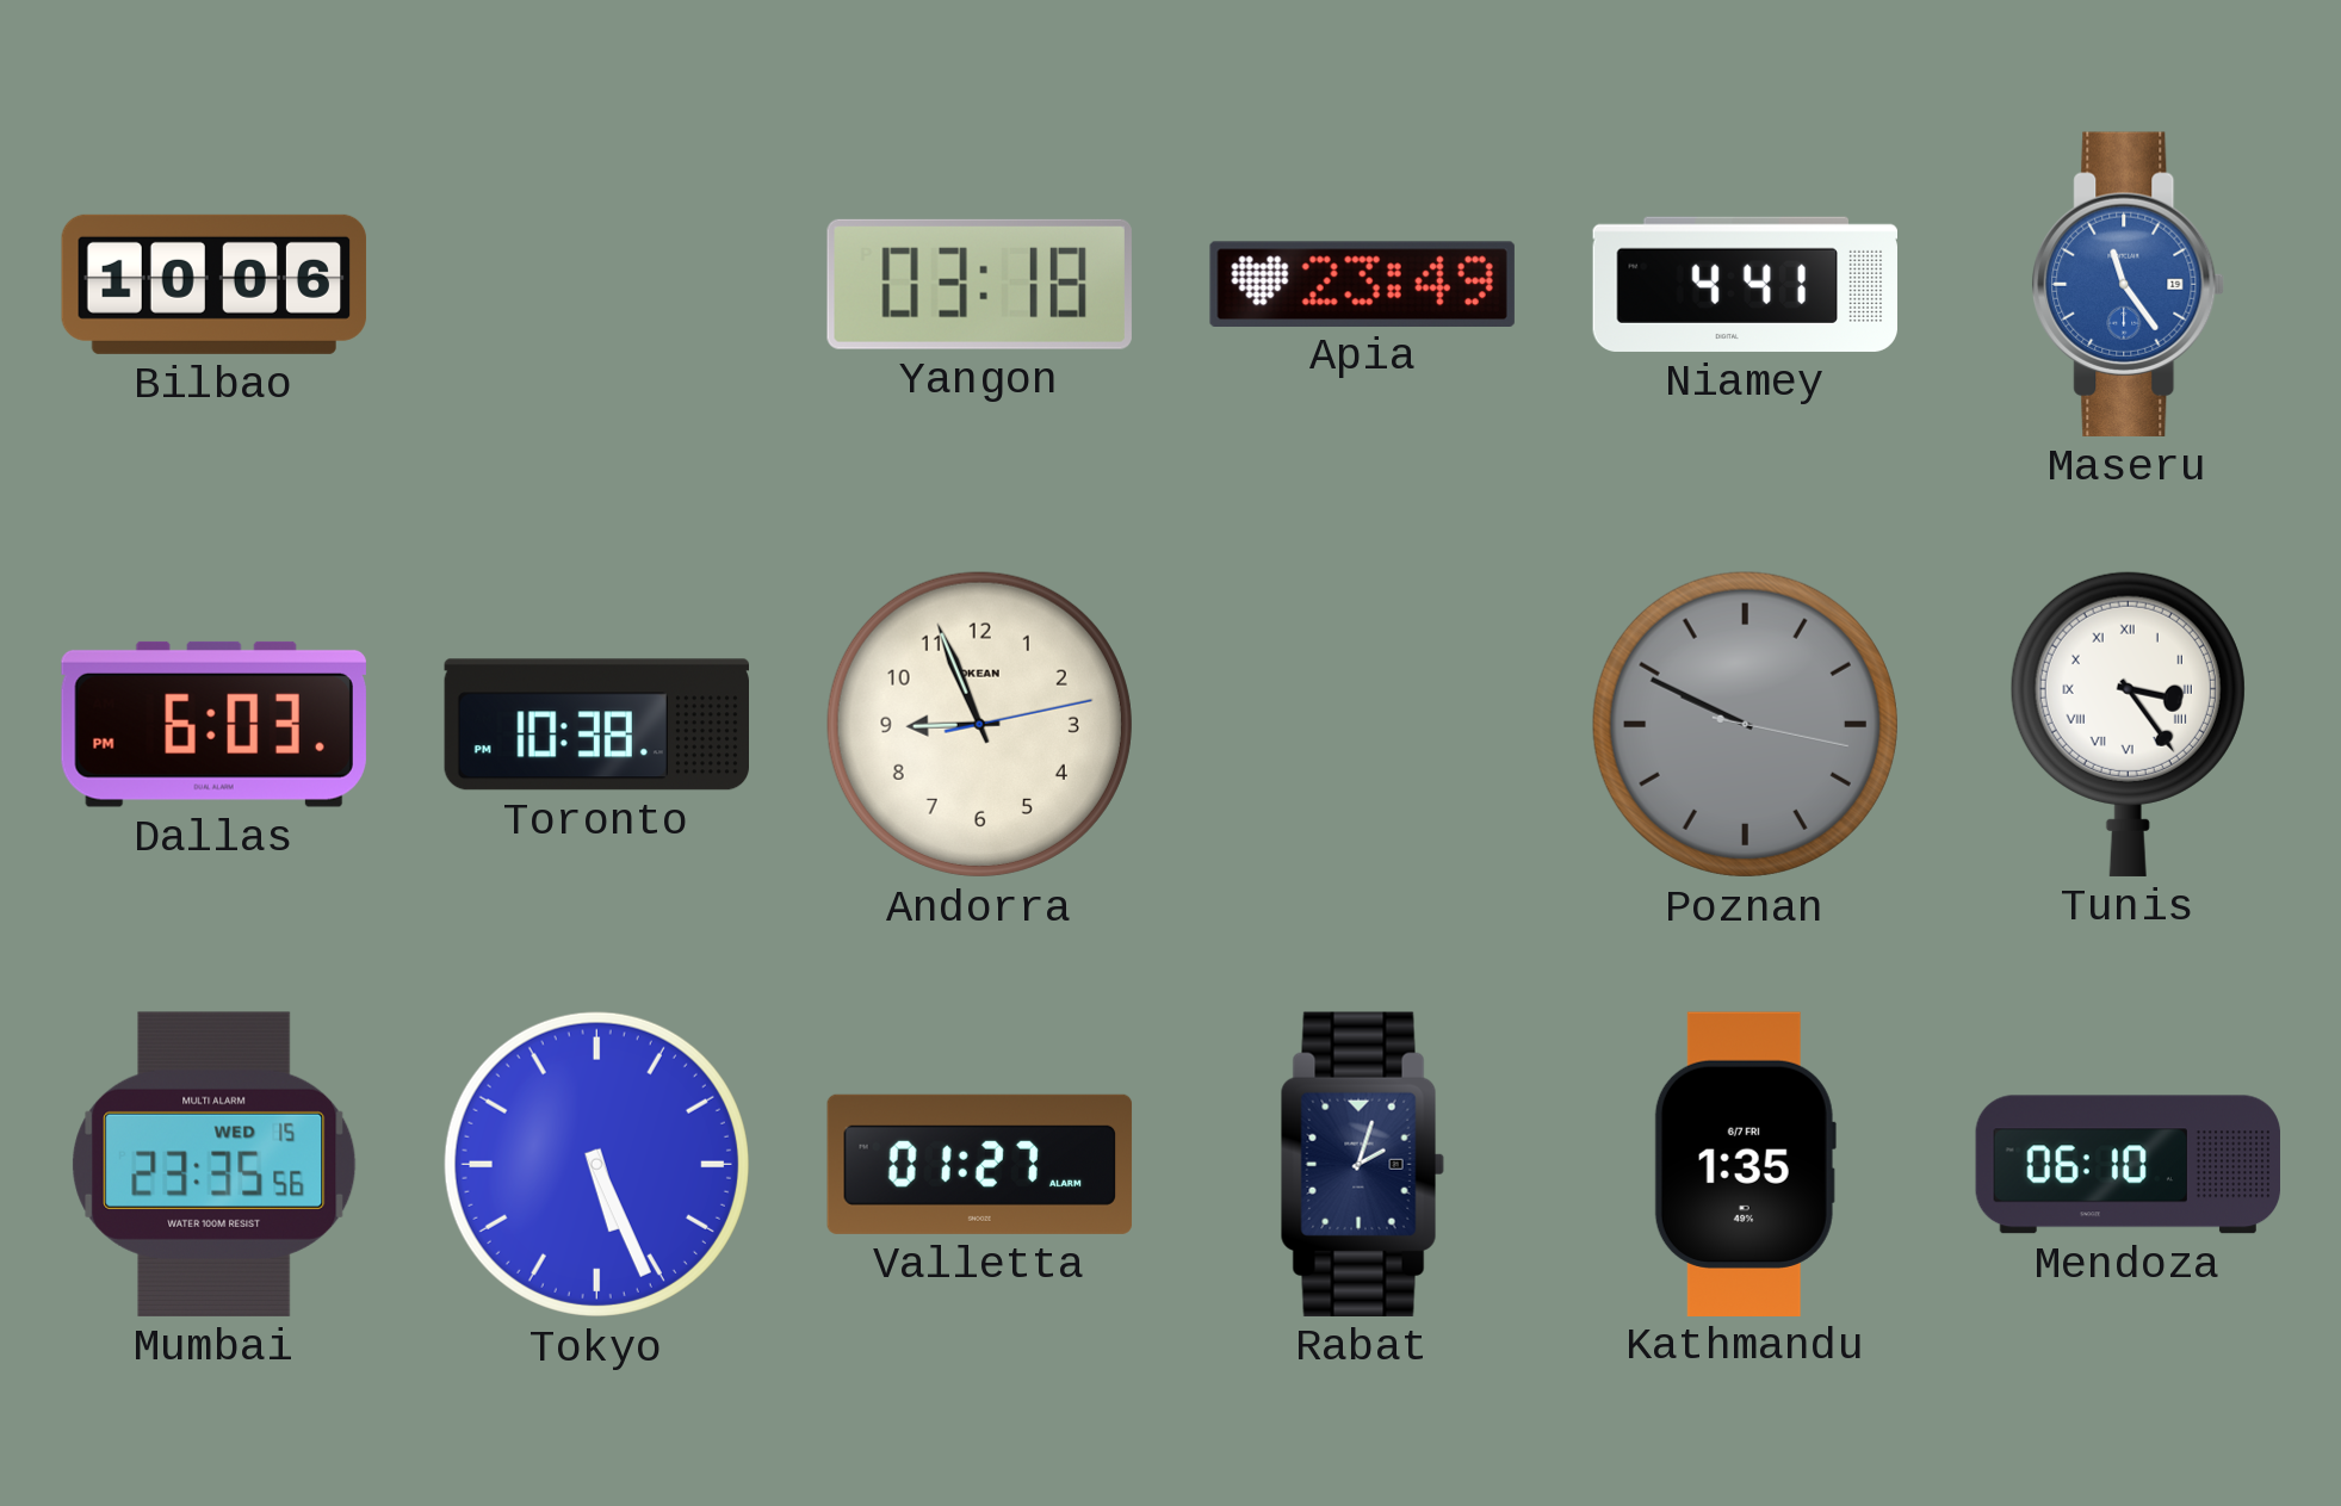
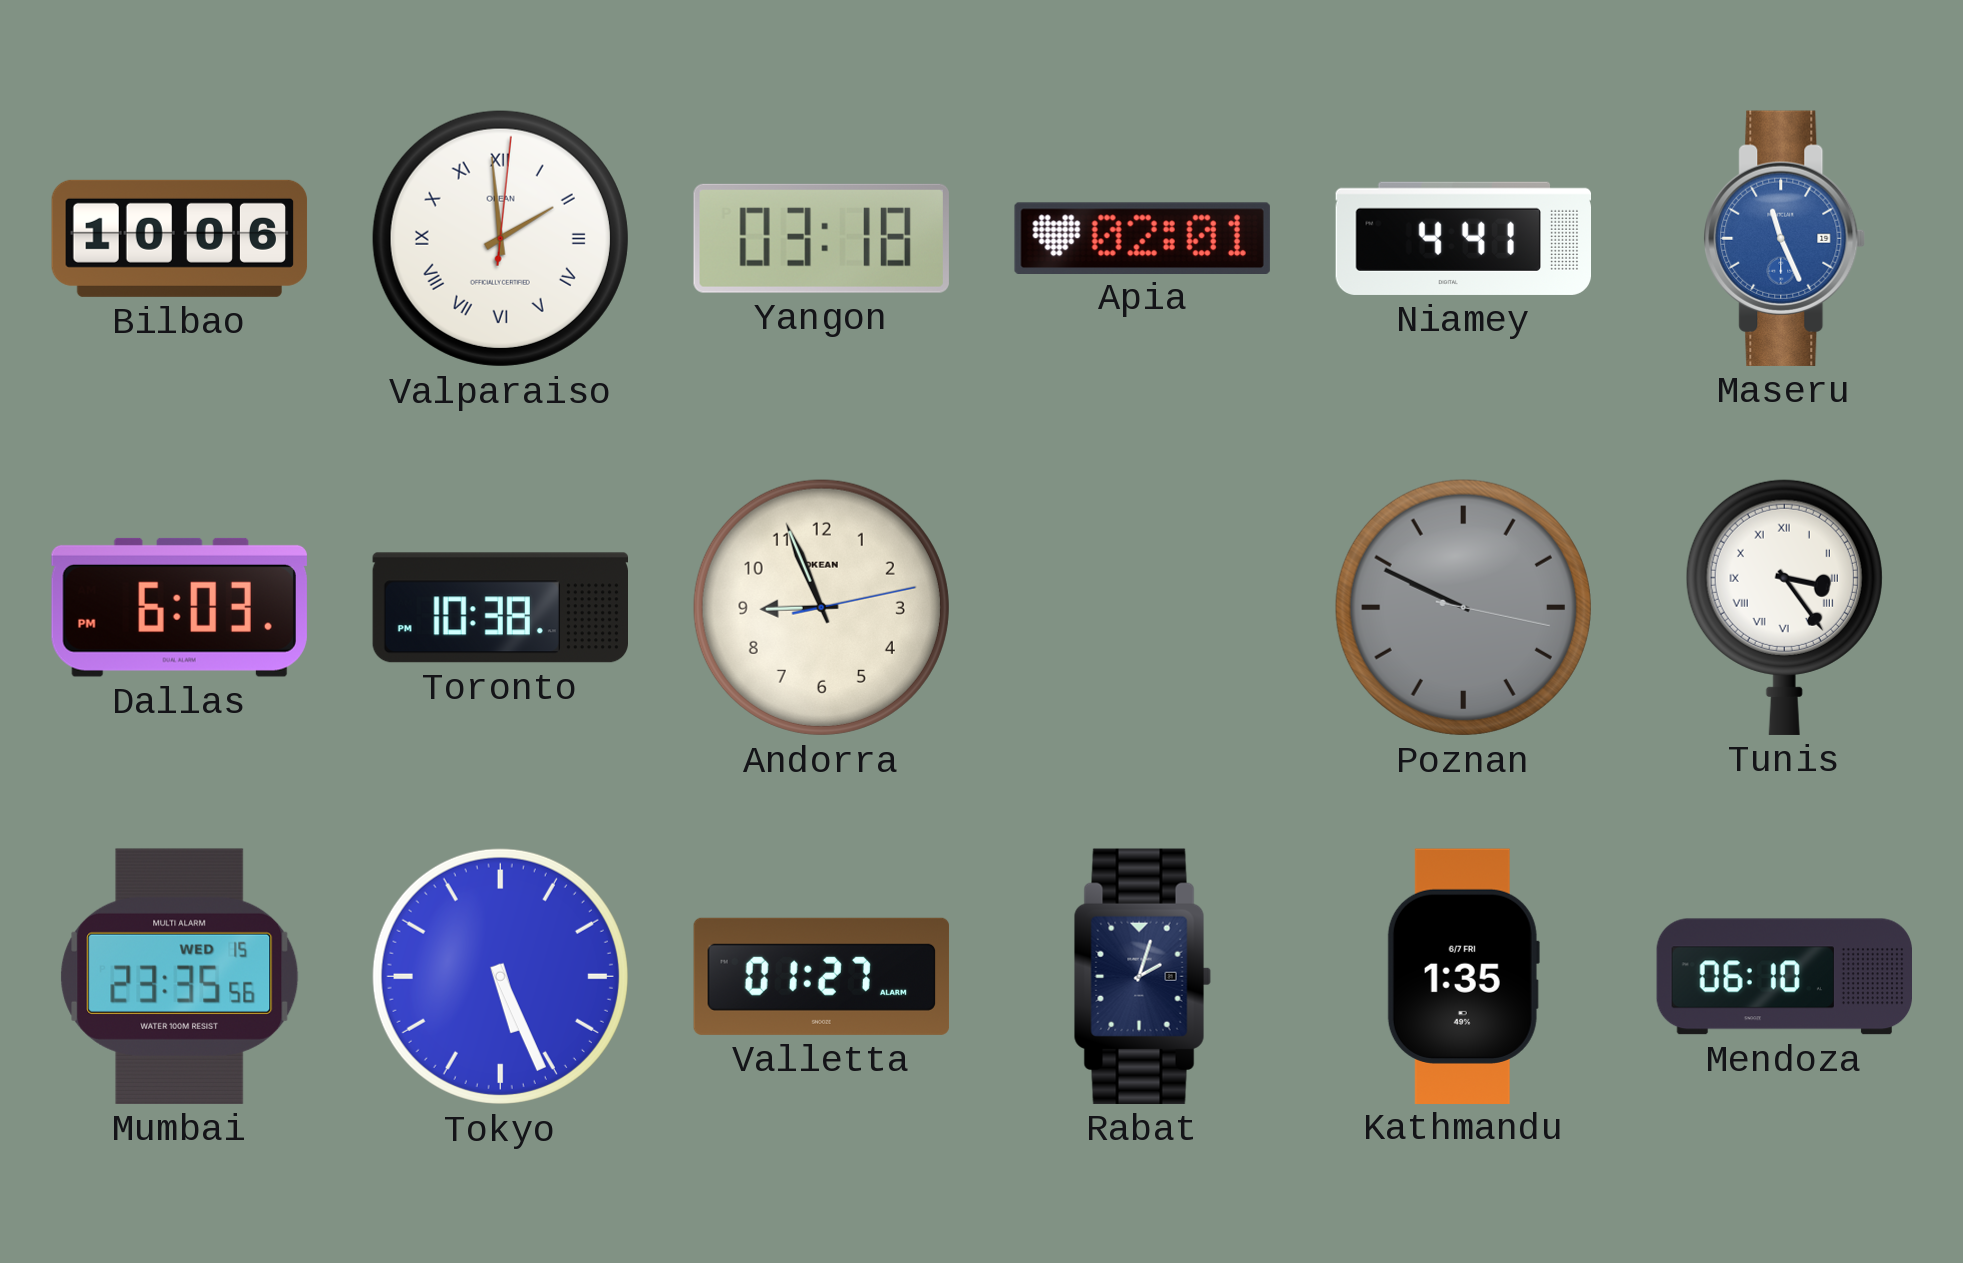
Valparaiso: none -> 1:59 (500, 238)
Apia: 23:49 -> 02:01 (1142, 238)
Maseru: 11:24 -> 11:26 (1785, 238)
